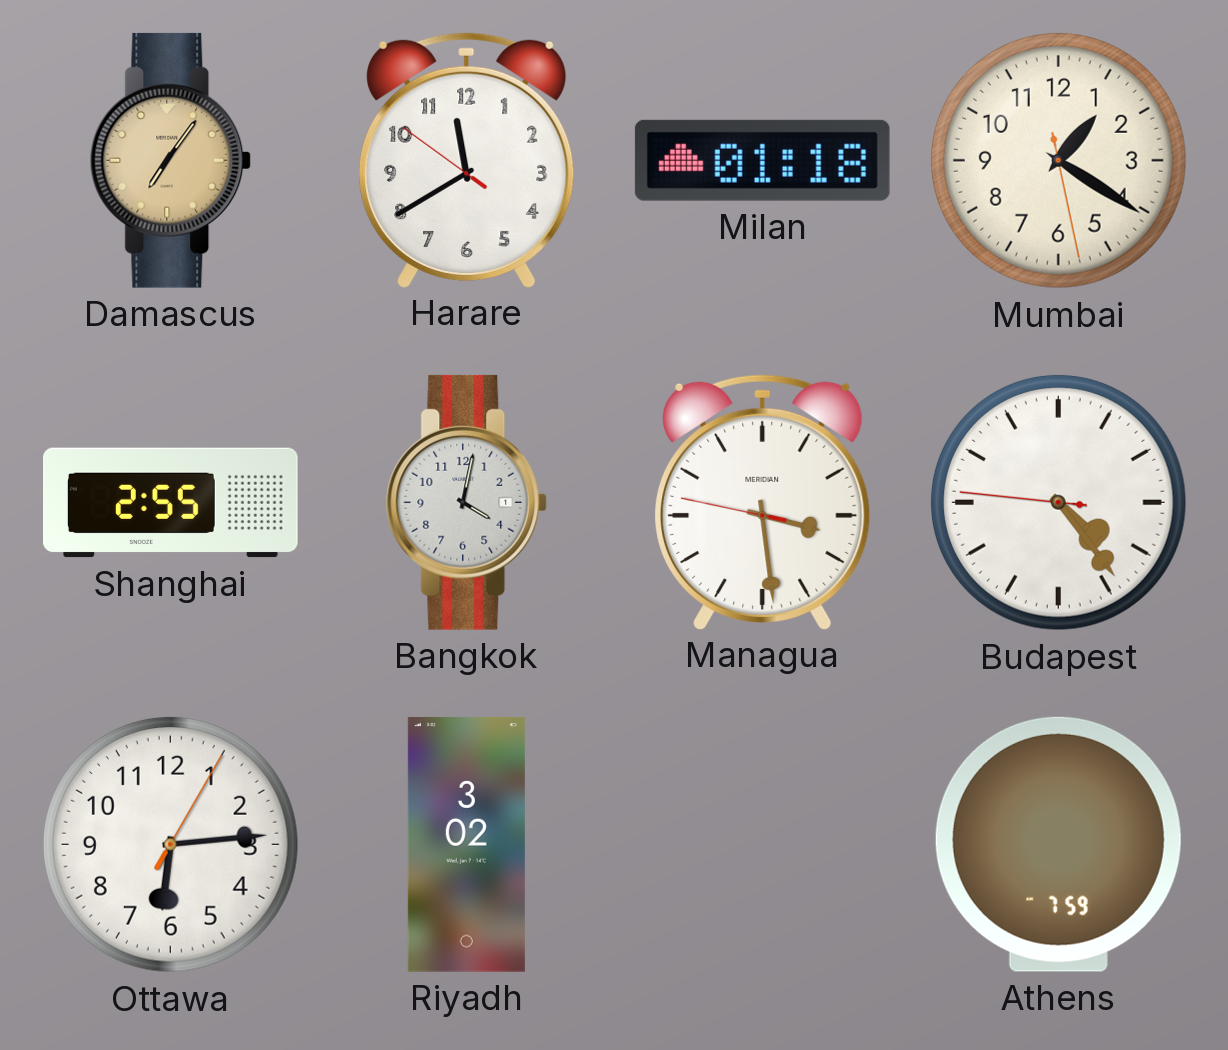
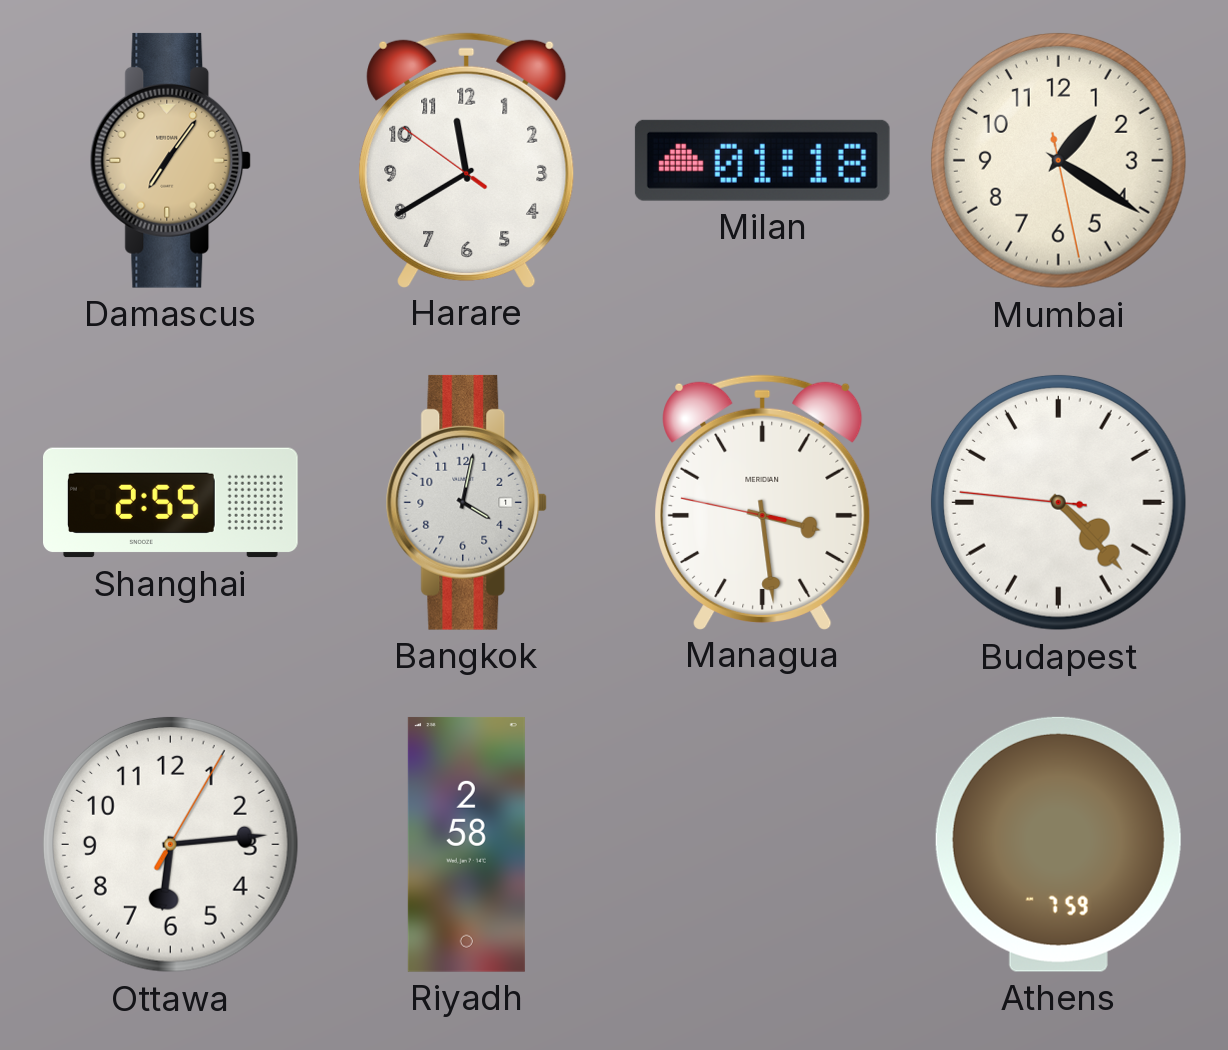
Budapest: 4:23 -> 4:22 (1058, 502)
Riyadh: 3:02 -> 2:58 (466, 844)
